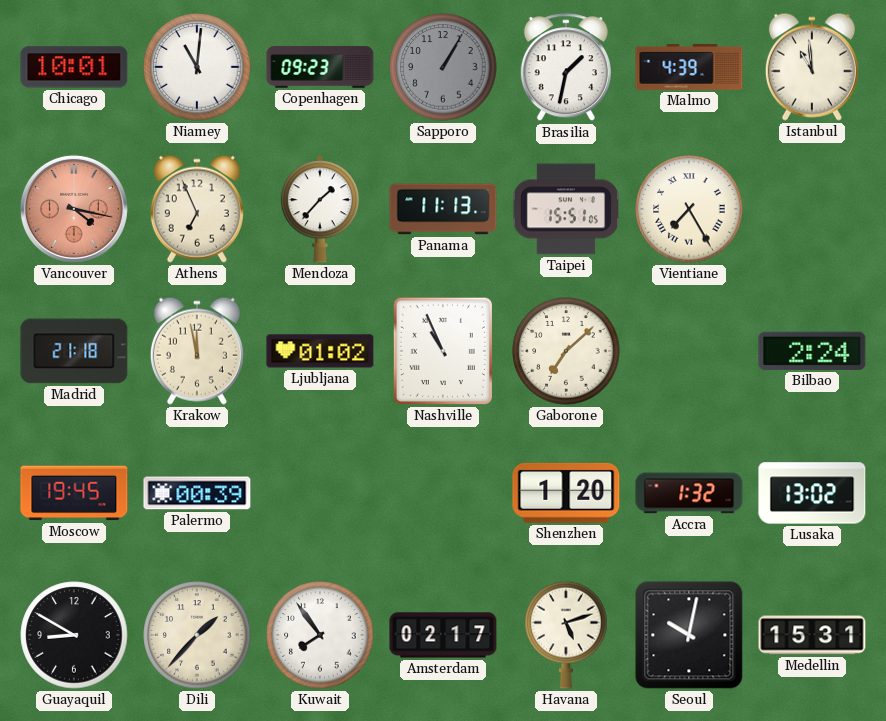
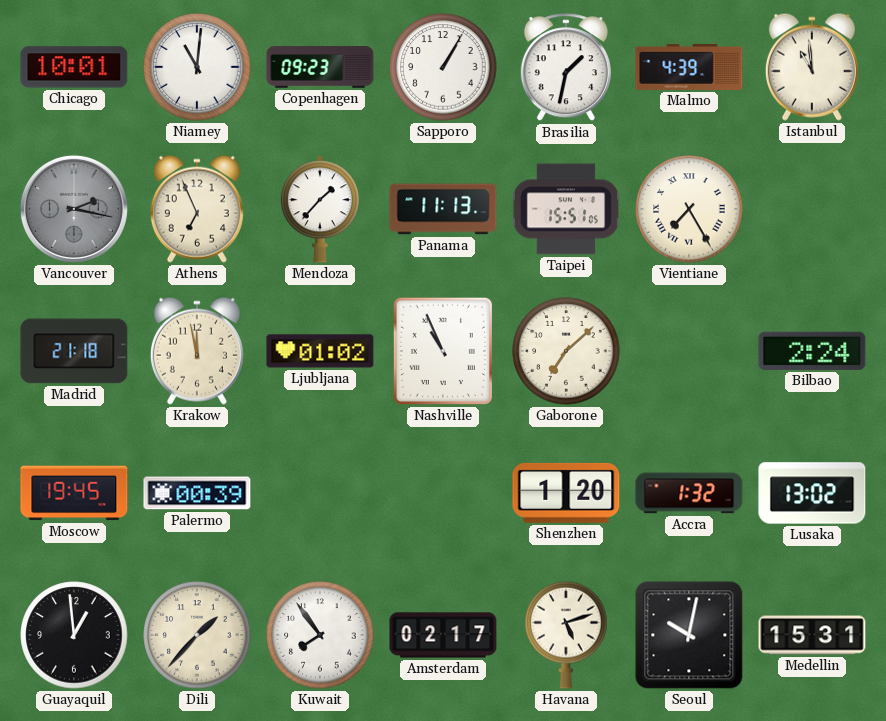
Sapporo dial: grey -> white (443, 67)
Vancouver: 4:17 -> 2:17 (74, 209)
Vancouver dial: salmon -> grey (74, 209)
Guayaquil: 8:50 -> 12:59 (74, 635)
